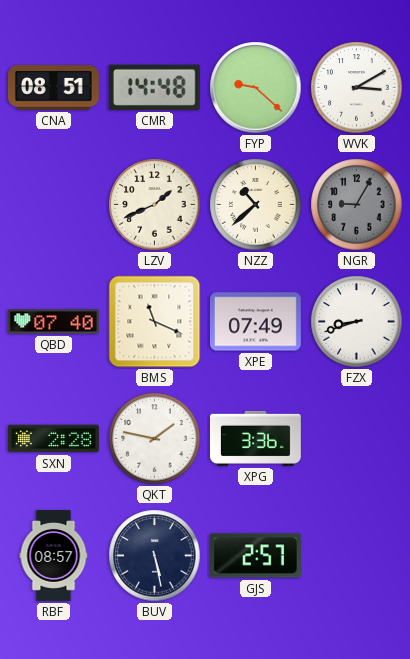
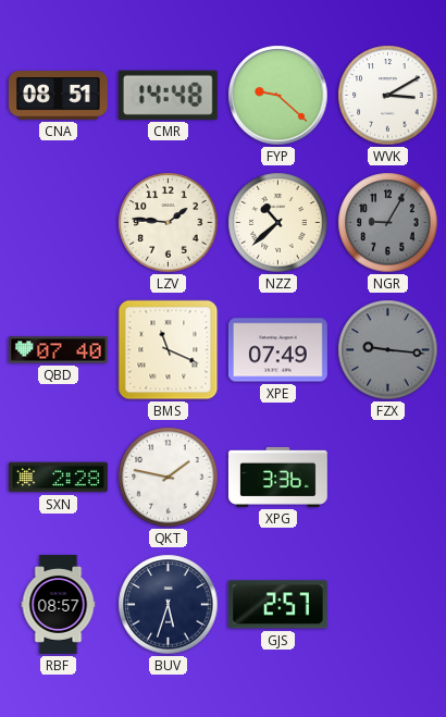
LZV: 1:41 -> 1:46 (169, 223)
FZX: 8:42 -> 9:16 (388, 350)
FZX dial: white -> grey (388, 350)
BUV: 5:28 -> 5:33 (169, 605)
